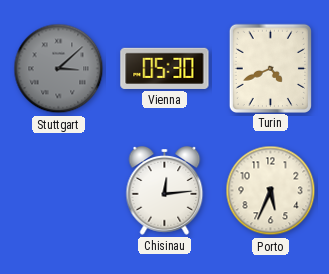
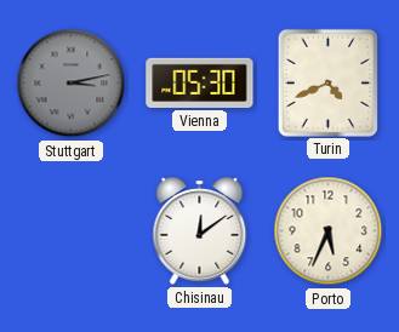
Stuttgart: 3:08 -> 3:13 (72, 84)
Chisinau: 12:14 -> 12:09 (200, 231)
